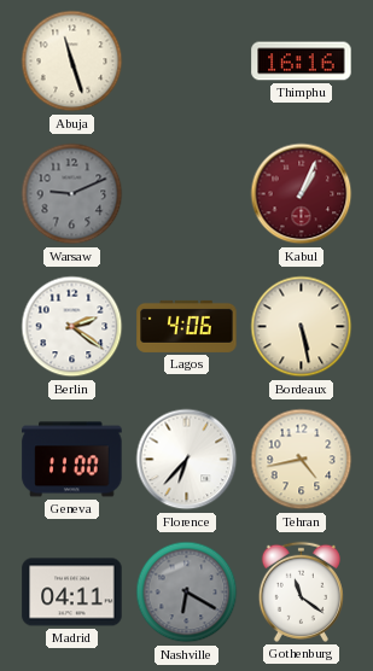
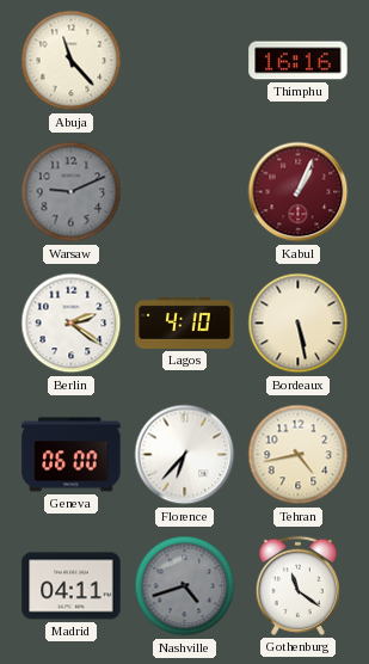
Abuja: 11:27 -> 11:23 (72, 61)
Lagos: 4:06 -> 4:10 (185, 322)
Geneva: 11:00 -> 06:00 (72, 455)
Nashville: 6:20 -> 4:42 (185, 586)
